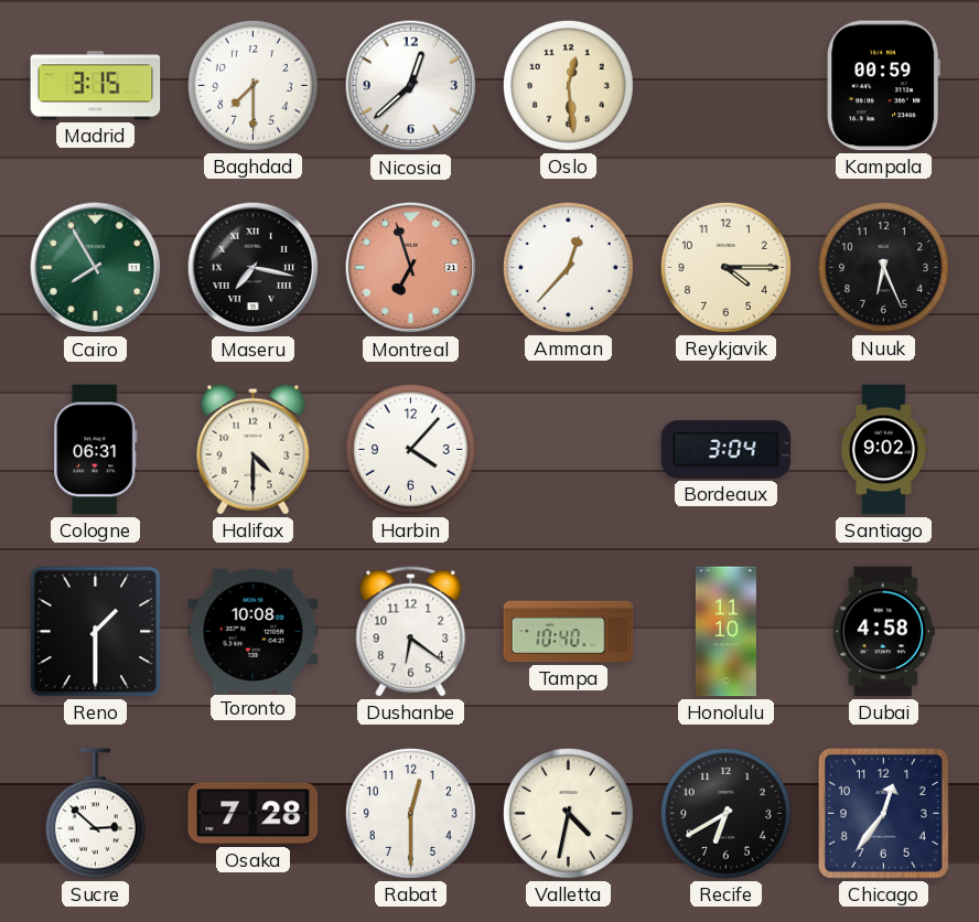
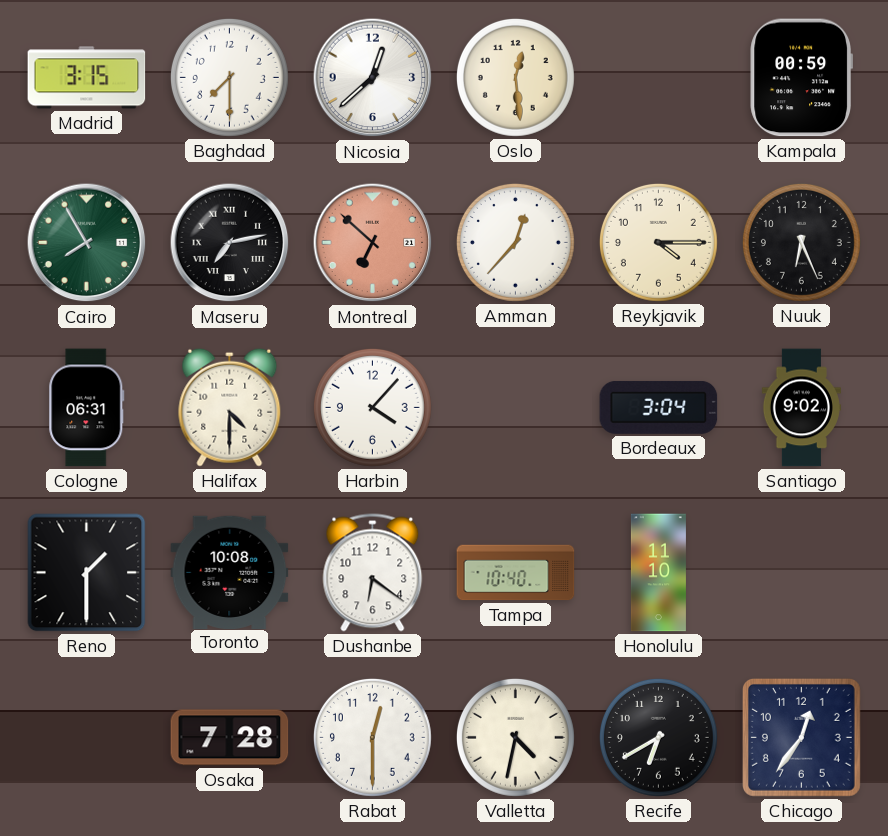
Maseru: 7:17 -> 7:13 (230, 243)
Montreal: 6:57 -> 6:52 (373, 243)
Dubai: 4:58 -> none (883, 632)
Sucre: 2:52 -> none (95, 814)
